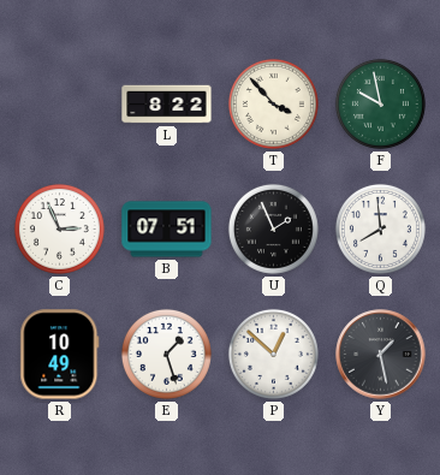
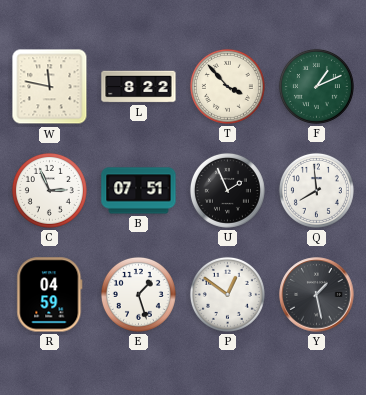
W: none -> 11:47 (50, 87)
F: 9:58 -> 1:11 (316, 86)
R: 10:49 -> 04:59 (50, 295)
P: 12:52 -> 12:51 (227, 294)
